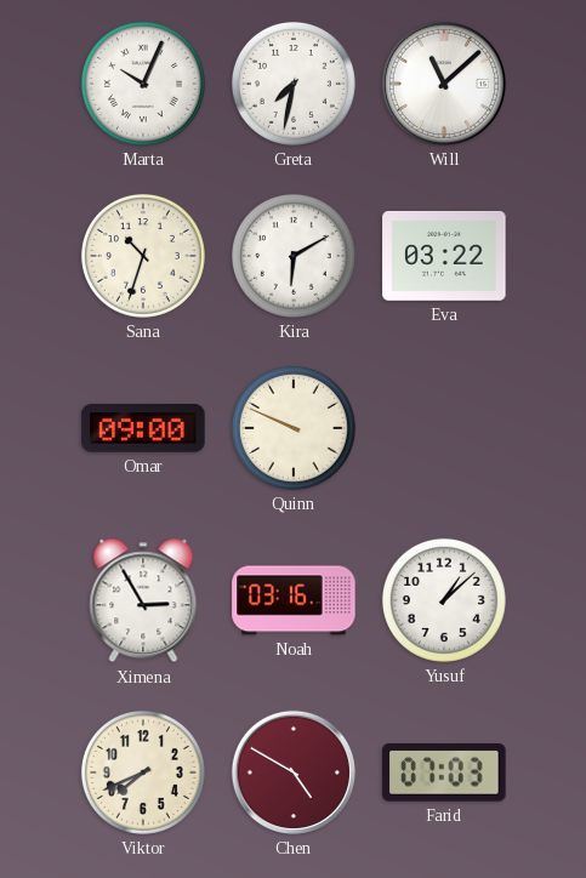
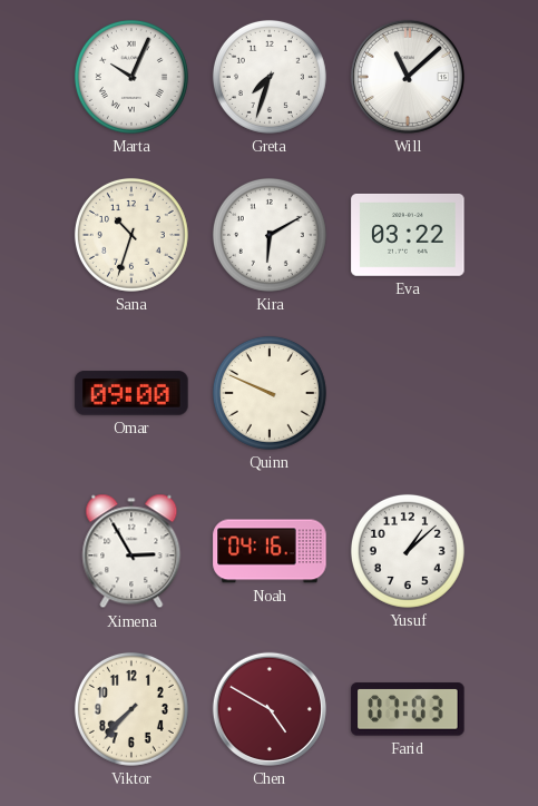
Greta: 7:32 -> 7:33 (270, 77)
Noah: 03:16 -> 04:16 (270, 551)
Viktor: 7:41 -> 7:37 (131, 709)
